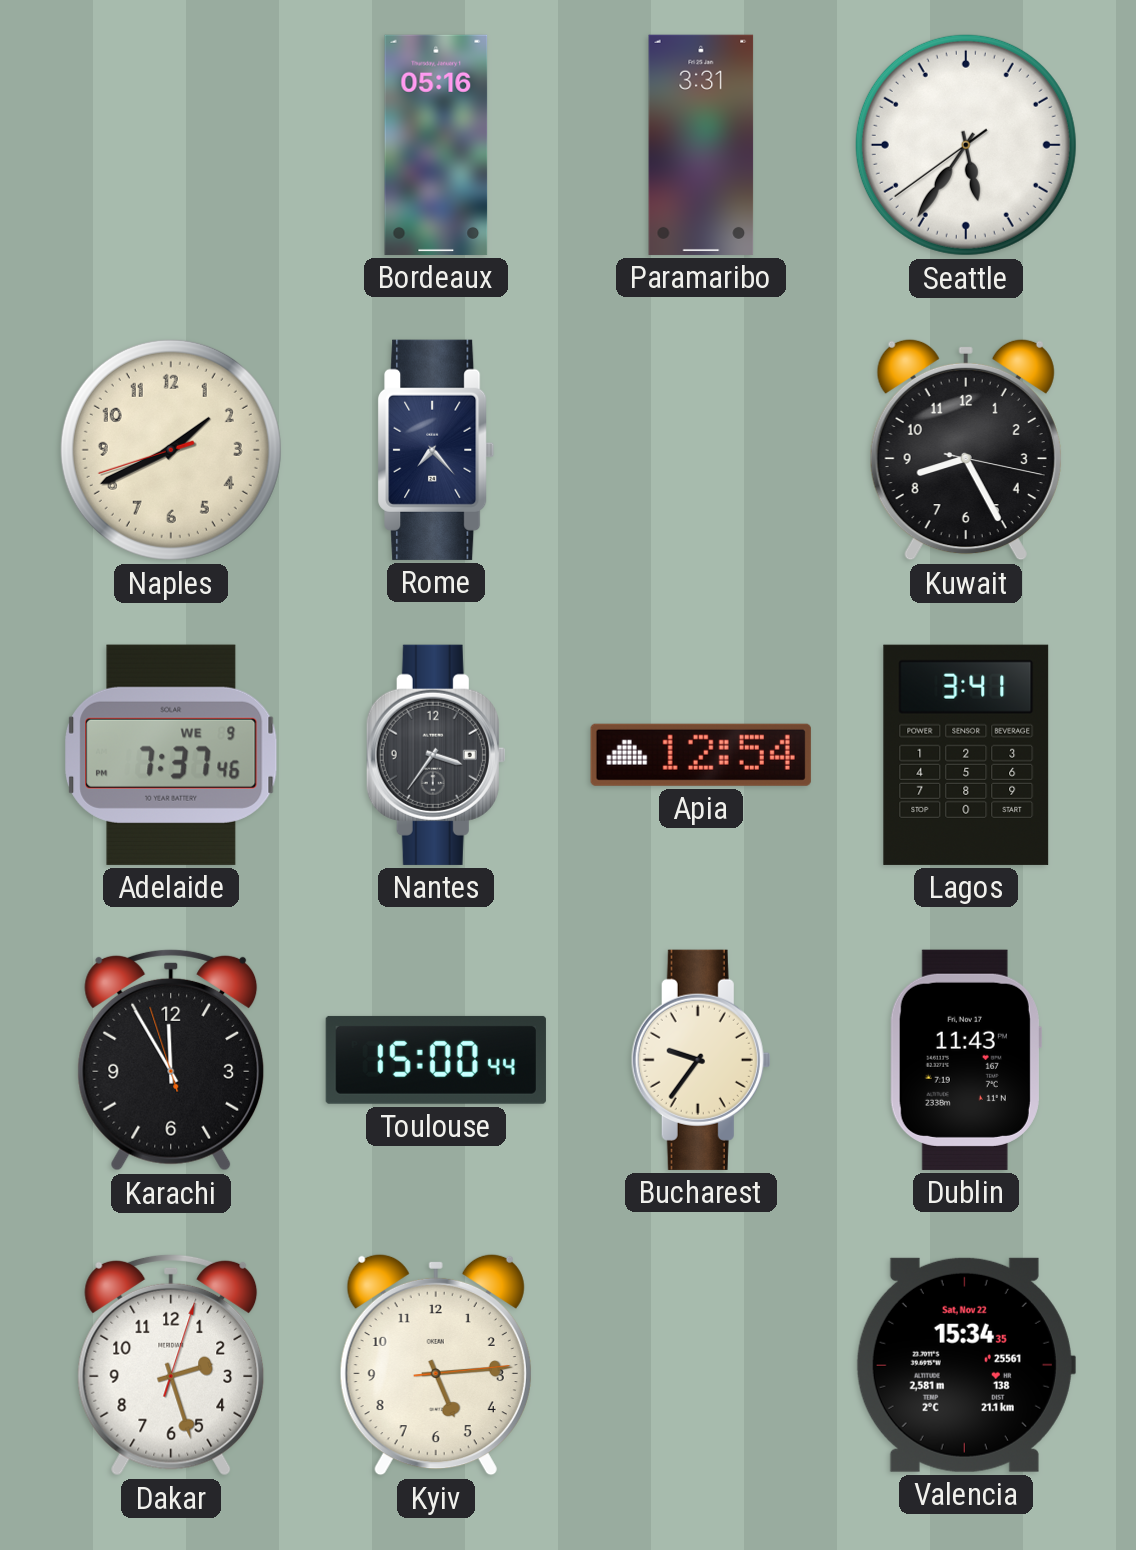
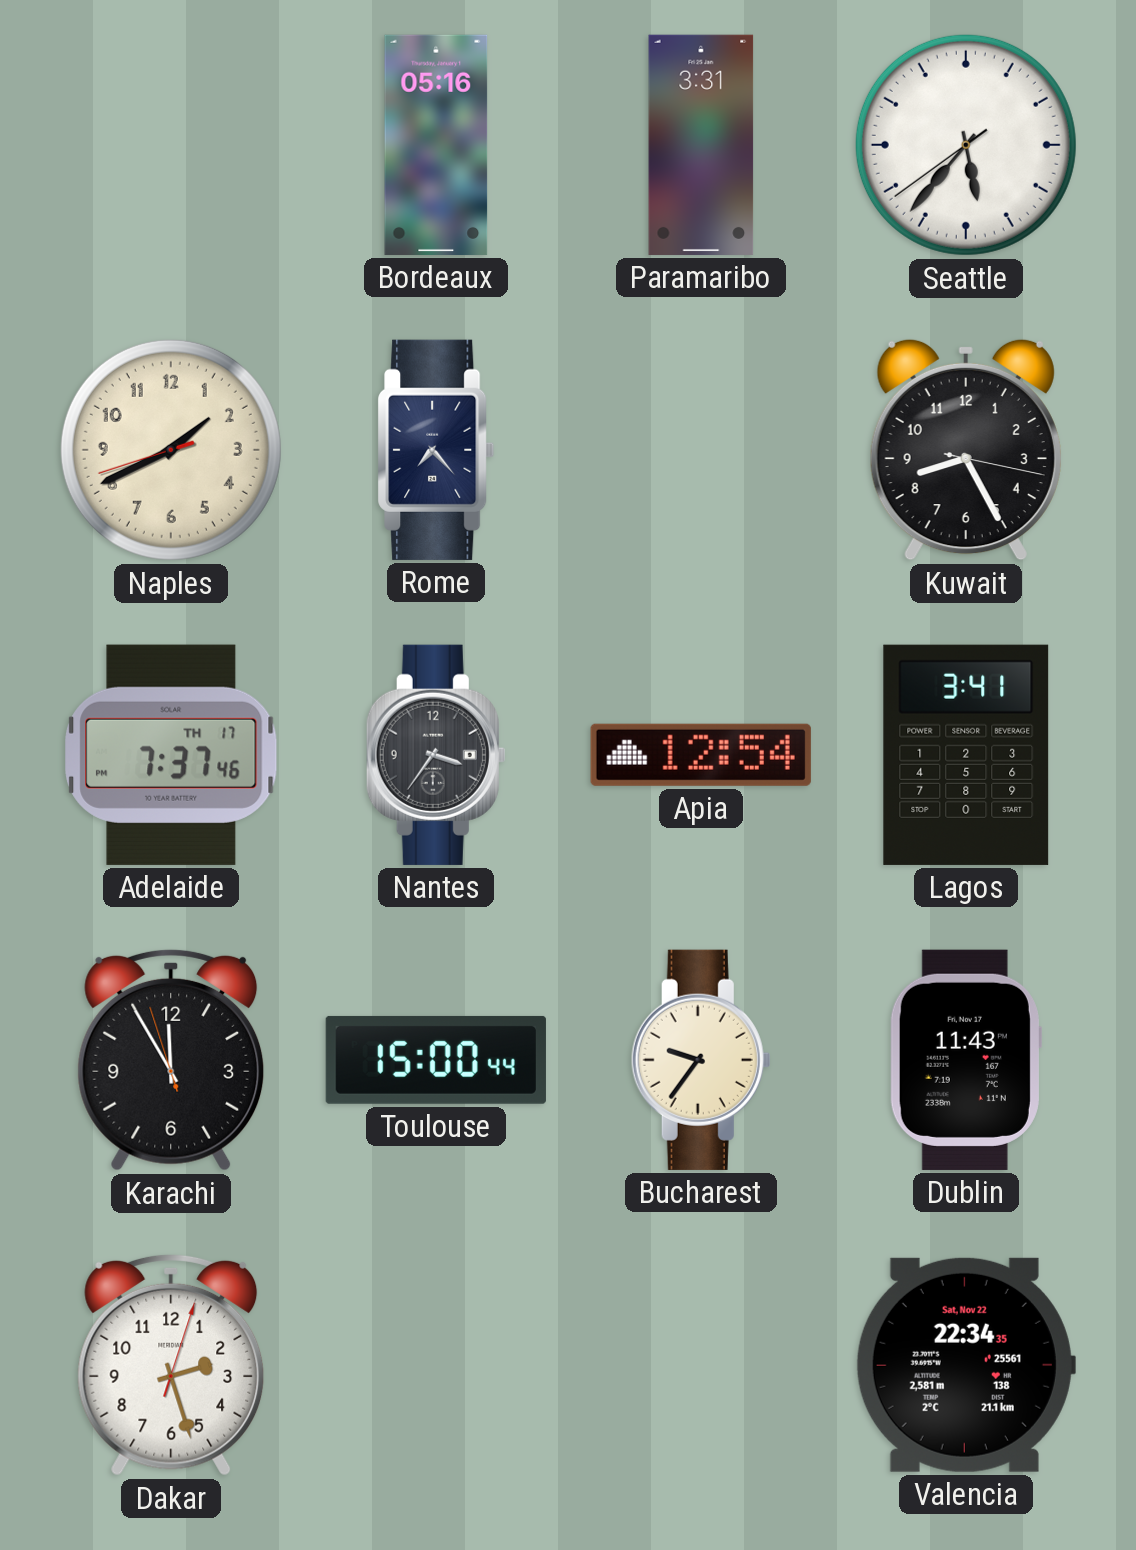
Seattle: 5:35 -> 5:36 (966, 145)
Adelaide date: WE 9 -> TH 17 (171, 755)
Kyiv: 5:14 -> none (436, 1365)
Valencia: 15:34 -> 22:34 (965, 1365)
